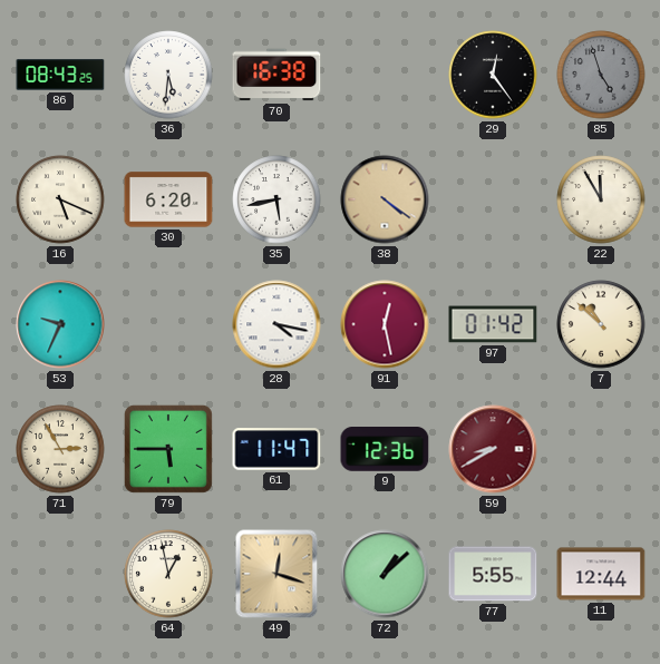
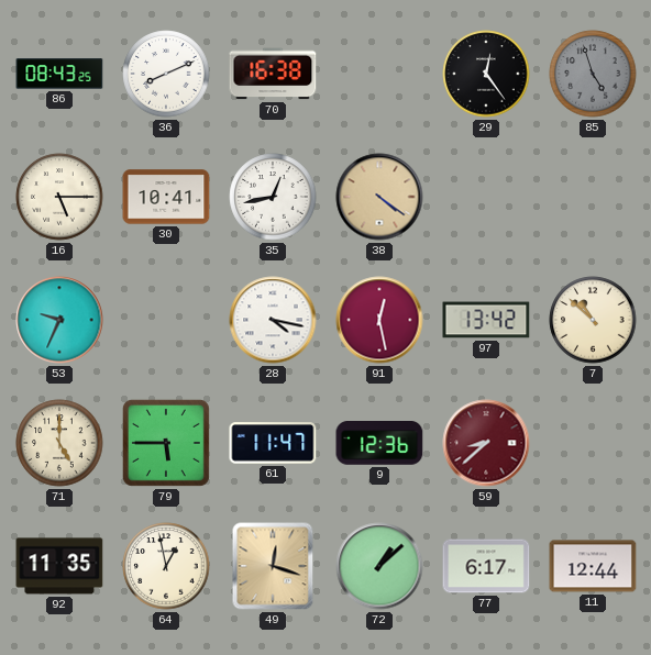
36: 5:31 -> 8:11 (166, 74)
16: 5:19 -> 5:15 (59, 197)
30: 6:20 -> 10:41 (166, 197)
35: 5:43 -> 12:43 (273, 197)
22: 11:55 -> none (601, 199)
97: 01:42 -> 13:42 (486, 320)
71: 2:55 -> 5:00 (59, 443)
59: 8:40 -> 8:38 (486, 443)
92: none -> 11:35 (59, 566)
77: 5:55 -> 6:17 (486, 566)
